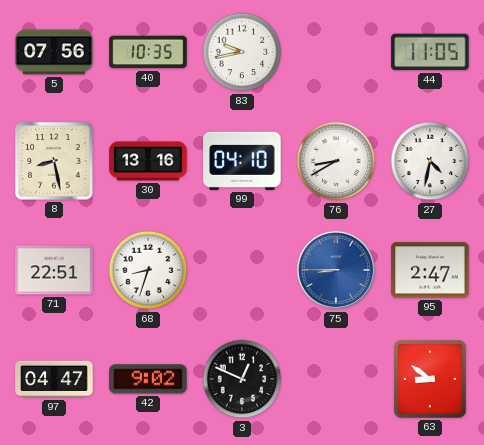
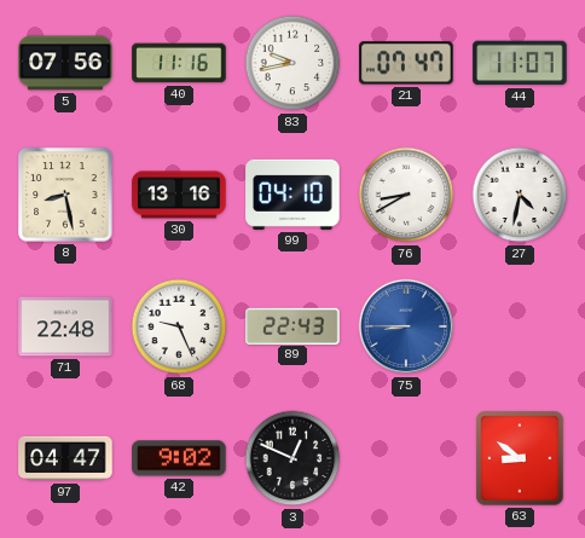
40: 10:35 -> 11:16 (179, 63)
21: none -> 07:47 (406, 63)
44: 11:05 -> 11:07 (520, 63)
71: 22:51 -> 22:48 (65, 326)
68: 8:33 -> 9:26 (179, 326)
89: none -> 22:43 (292, 325)
95: 2:47 -> none (430, 270)
